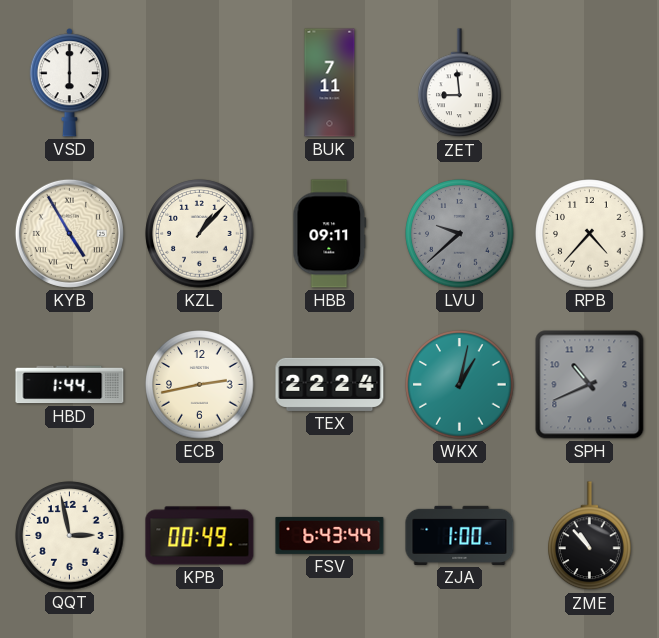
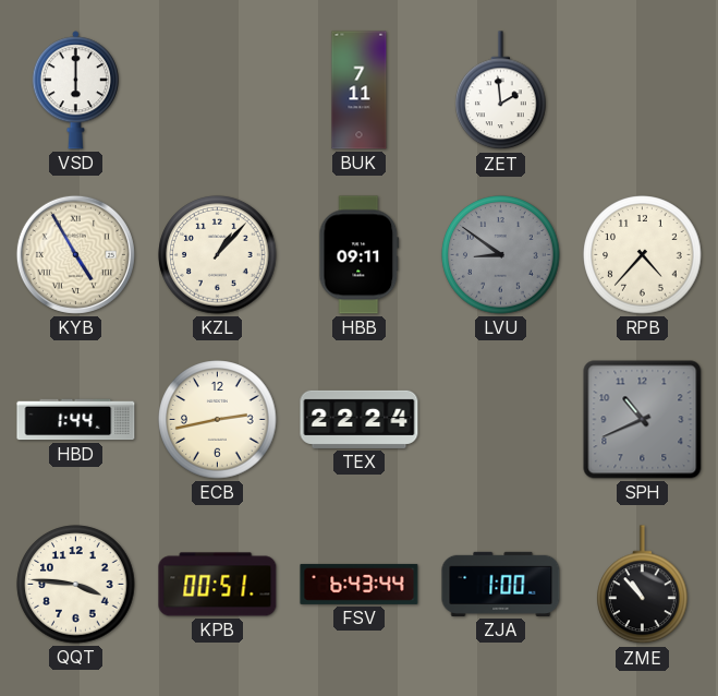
ZET: 8:59 -> 1:59 (501, 91)
LVU: 9:38 -> 8:51 (501, 255)
WKX: 1:02 -> none (460, 385)
QQT: 2:58 -> 3:46 (76, 585)
KPB: 00:49 -> 00:51 (218, 585)
